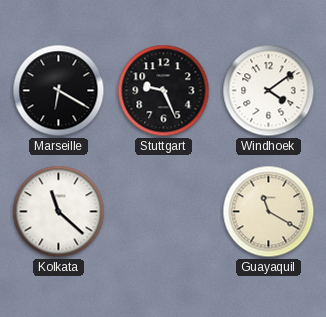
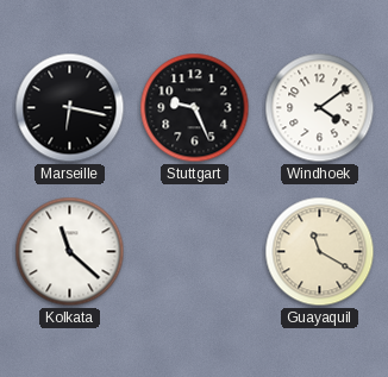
Marseille: 6:20 -> 6:17 (70, 108)
